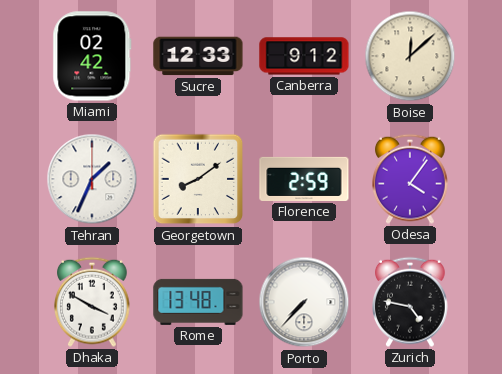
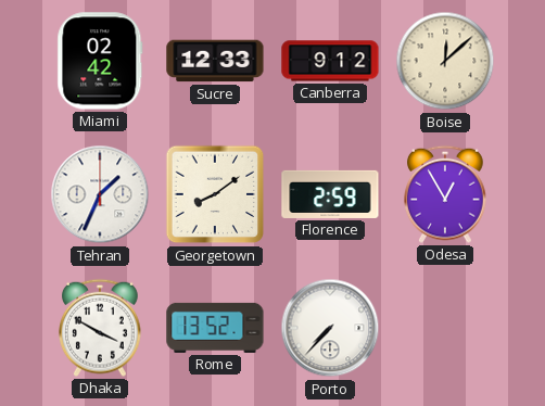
Odesa: 4:06 -> 12:55 (446, 194)
Rome: 13:48 -> 13:52 (215, 328)
Zurich: 4:47 -> none (411, 302)
